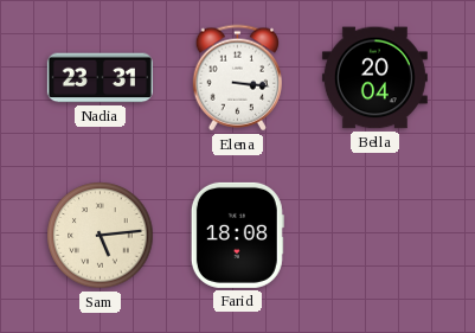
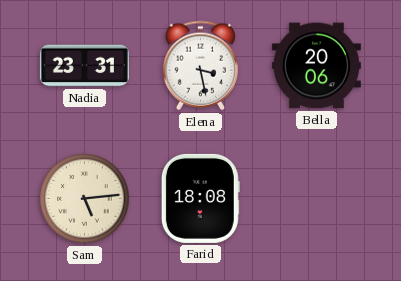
Elena: 3:16 -> 3:28 (200, 66)
Bella: 20:04 -> 20:06 (316, 66)
